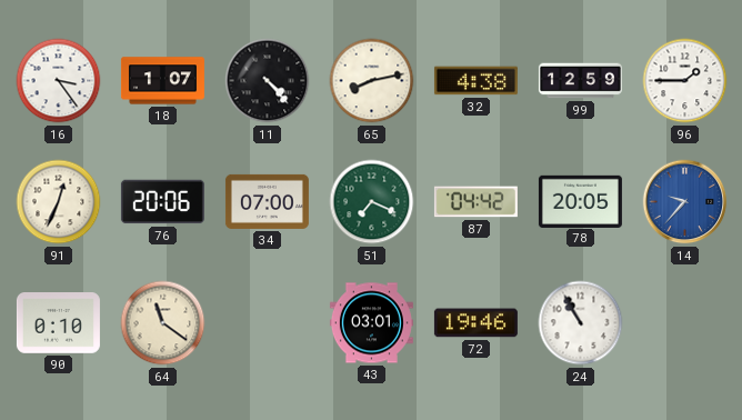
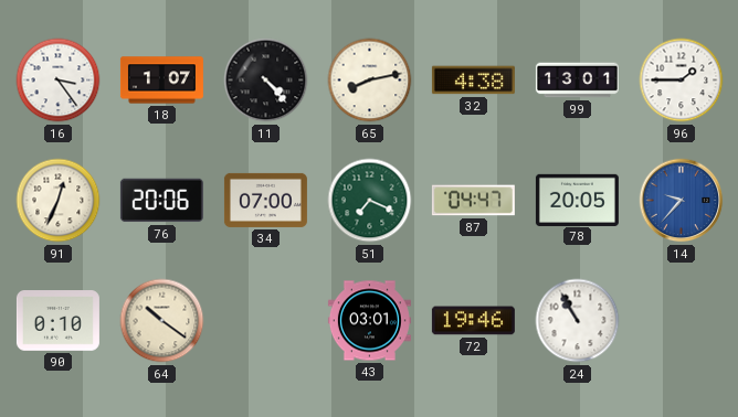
99: 12:59 -> 13:01 (577, 81)
87: 04:42 -> 04:47 (473, 201)
64: 11:21 -> 10:21 (162, 321)
